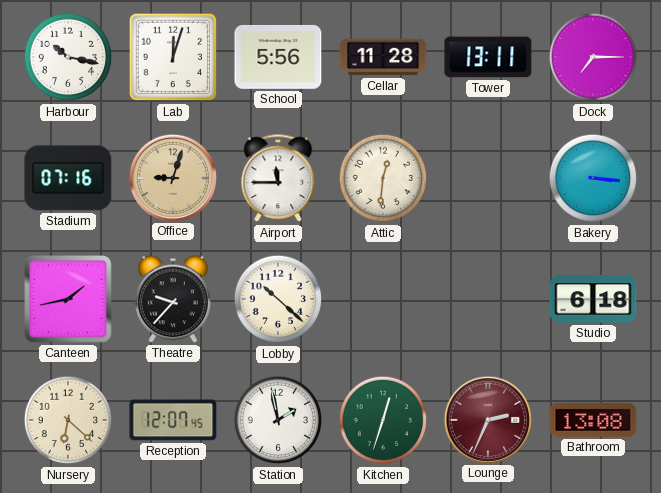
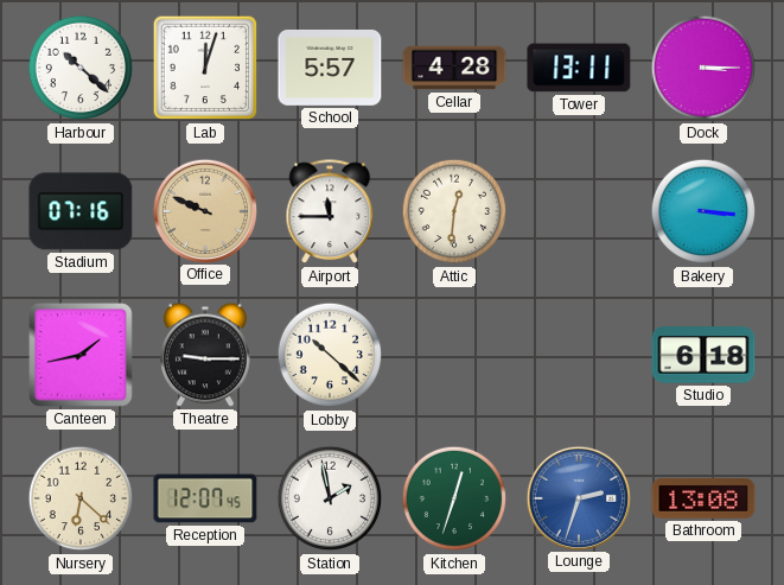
Harbour: 10:17 -> 10:22 (81, 68)
School: 5:56 -> 5:57 (330, 68)
Cellar: 11:28 -> 4:28 (454, 68)
Dock: 7:15 -> 3:15 (703, 68)
Office: 9:03 -> 9:49 (204, 210)
Theatre: 9:37 -> 9:15 (206, 355)
Lounge: 2:34 -> 2:33 (578, 497)
Lounge dial: burgundy -> blue (578, 497)
